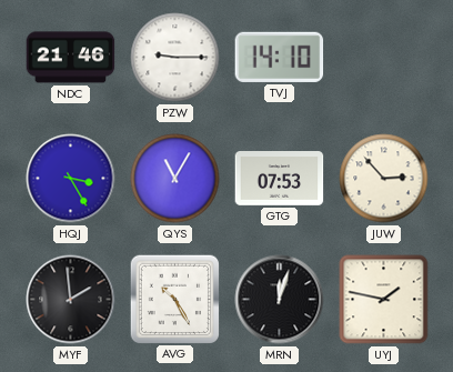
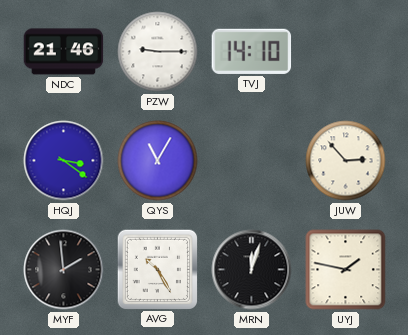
HQJ: 3:25 -> 3:21 (64, 161)
GTG: 07:53 -> none (280, 179)
